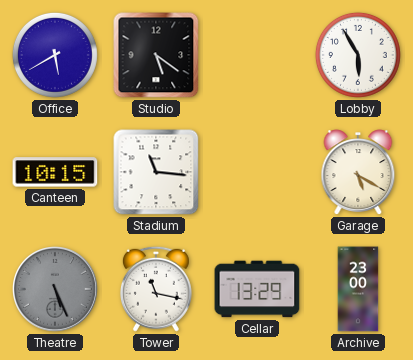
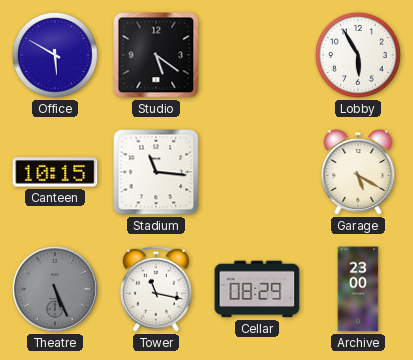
Office: 5:40 -> 5:50 (55, 55)
Cellar: 13:29 -> 08:29 (257, 289)
